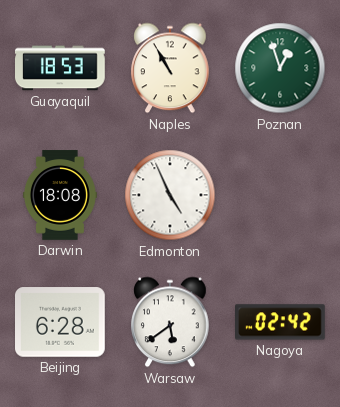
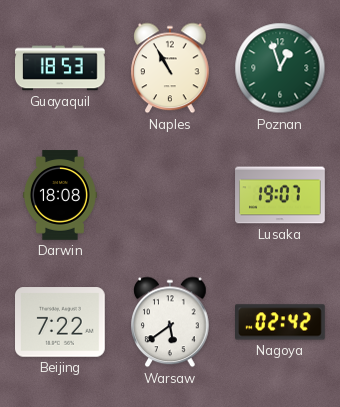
Edmonton: 4:56 -> none (170, 195)
Lusaka: none -> 19:07 (280, 195)
Beijing: 6:28 -> 7:22 (61, 322)
